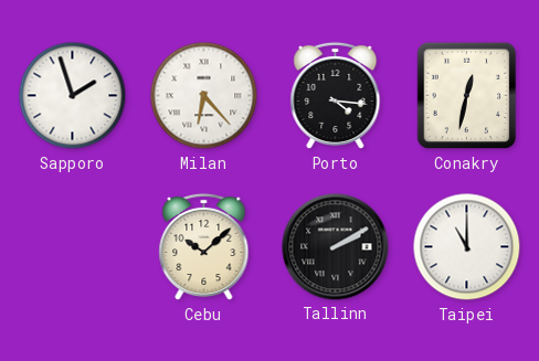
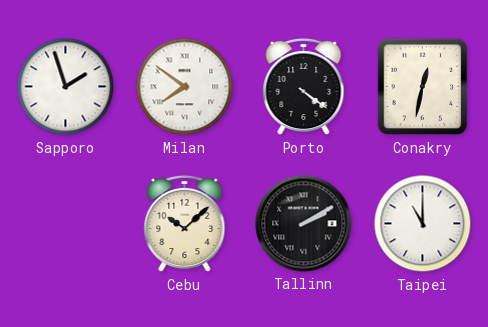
Milan: 6:23 -> 7:51 (185, 87)
Porto: 4:16 -> 4:21 (304, 87)
